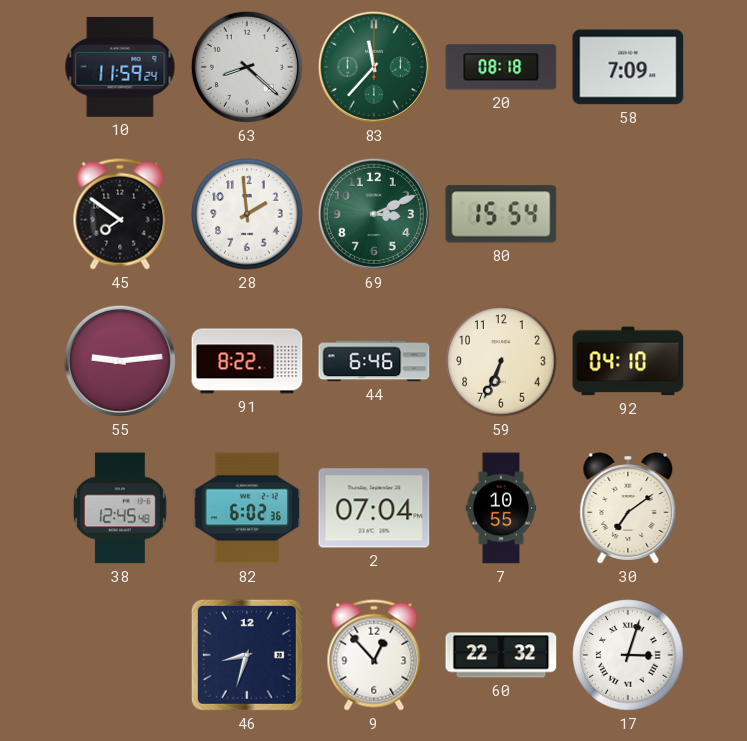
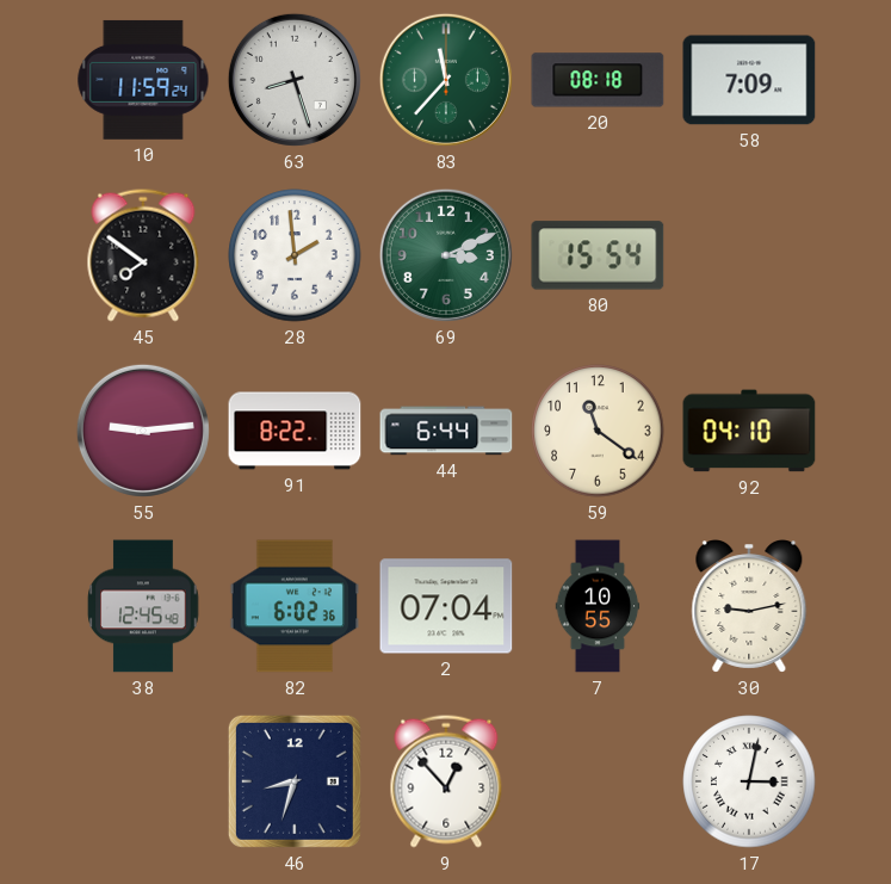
63: 8:22 -> 8:27 (295, 80)
44: 6:46 -> 6:44 (446, 431)
59: 6:34 -> 11:21 (598, 431)
30: 7:09 -> 9:13 (749, 607)
60: 22:32 -> none (501, 655)
17: 3:03 -> 3:02 (749, 781)
